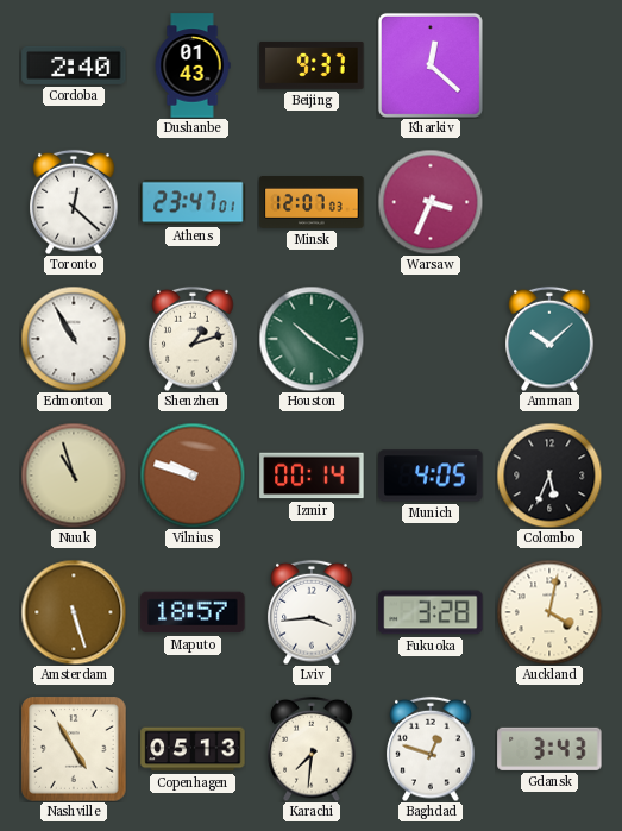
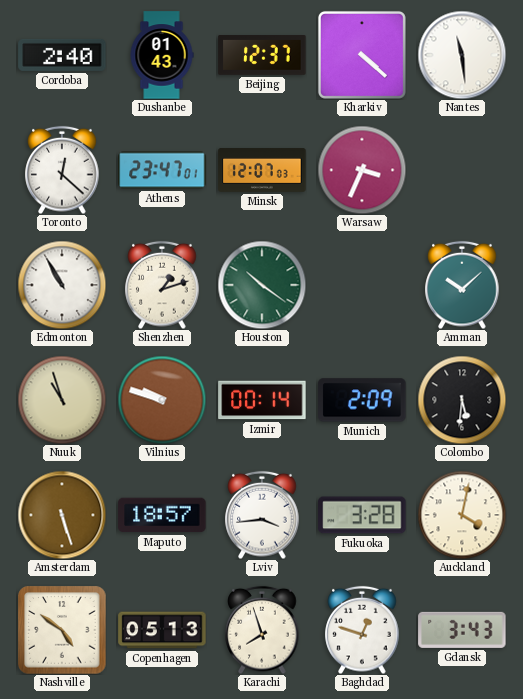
Beijing: 9:37 -> 12:37 (262, 56)
Kharkiv: 12:22 -> 4:22 (362, 55)
Nantes: none -> 11:29 (462, 55)
Munich: 4:05 -> 2:09 (362, 400)
Colombo: 5:34 -> 5:31 (462, 400)
Nashville: 4:55 -> 4:51 (62, 630)
Karachi: 7:31 -> 7:57 (262, 630)
